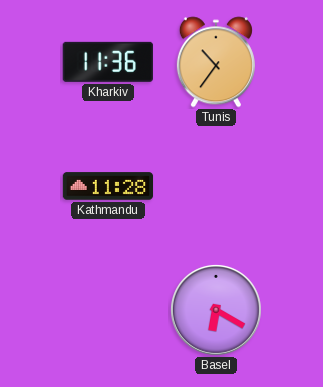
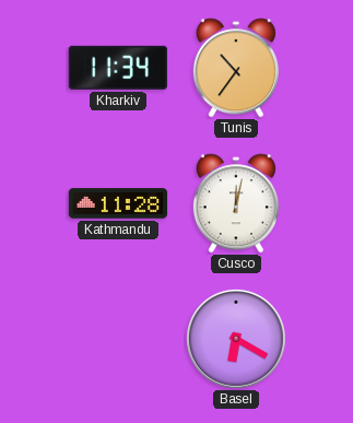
Kharkiv: 11:36 -> 11:34 (118, 68)
Cusco: none -> 12:02 (236, 203)
